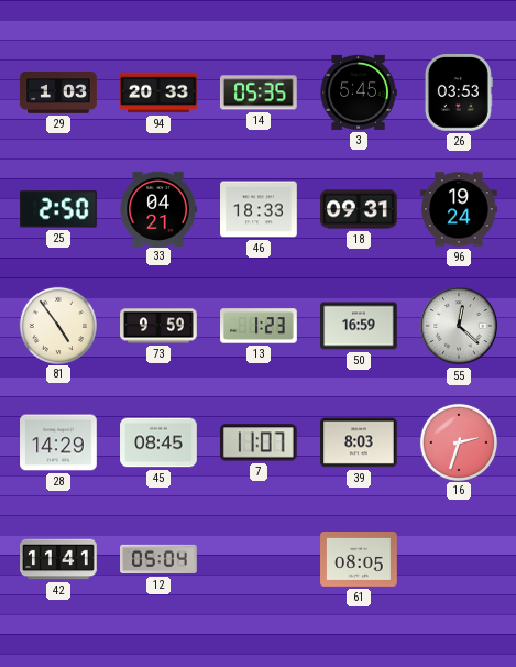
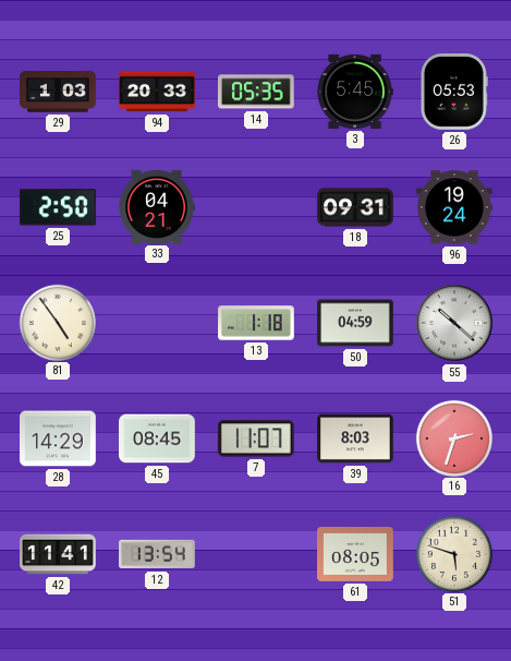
26: 03:53 -> 05:53 (454, 93)
46: 18:33 -> none (259, 209)
73: 9:59 -> none (158, 326)
13: 1:23 -> 1:18 (256, 323)
50: 16:59 -> 04:59 (355, 323)
55: 12:22 -> 10:22 (454, 323)
12: 05:04 -> 13:54 (157, 554)
51: none -> 5:48 (453, 553)
